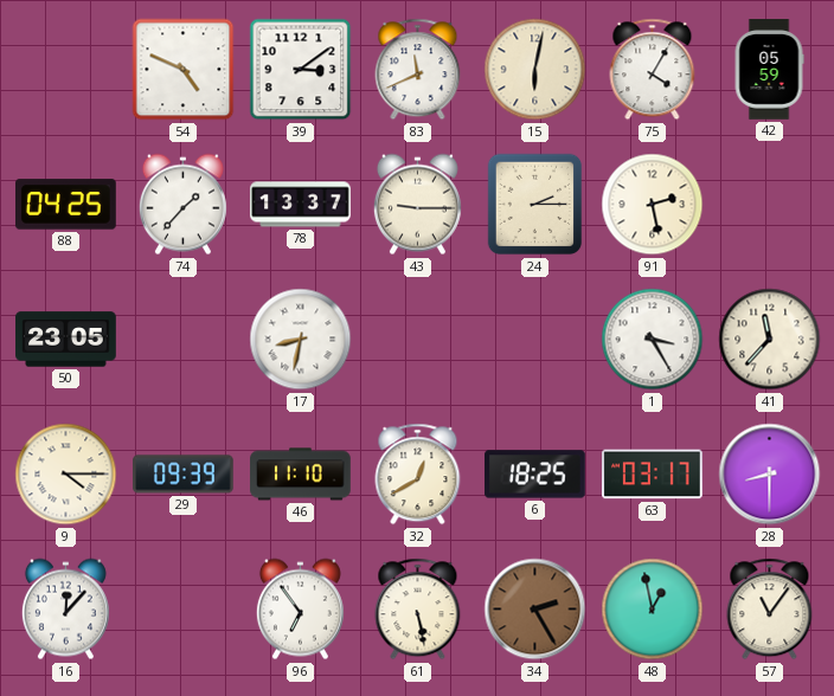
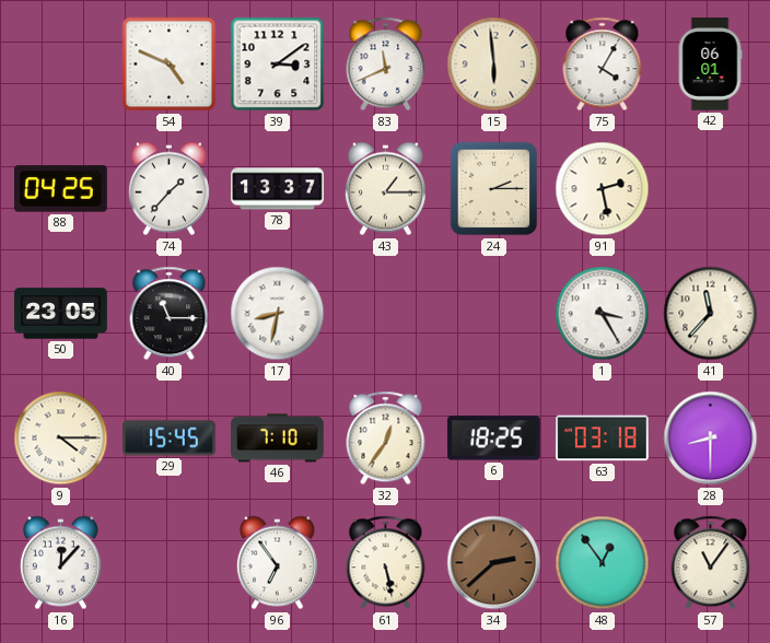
15: 6:02 -> 5:59 (494, 65)
42: 05:59 -> 06:01 (710, 65)
43: 9:15 -> 1:15 (385, 189)
40: none -> 11:15 (170, 314)
29: 09:39 -> 15:45 (170, 439)
46: 11:10 -> 7:10 (278, 439)
32: 12:40 -> 12:36 (386, 439)
63: 03:17 -> 03:18 (603, 439)
34: 2:25 -> 2:38 (494, 563)
48: 12:58 -> 12:54 (603, 563)
